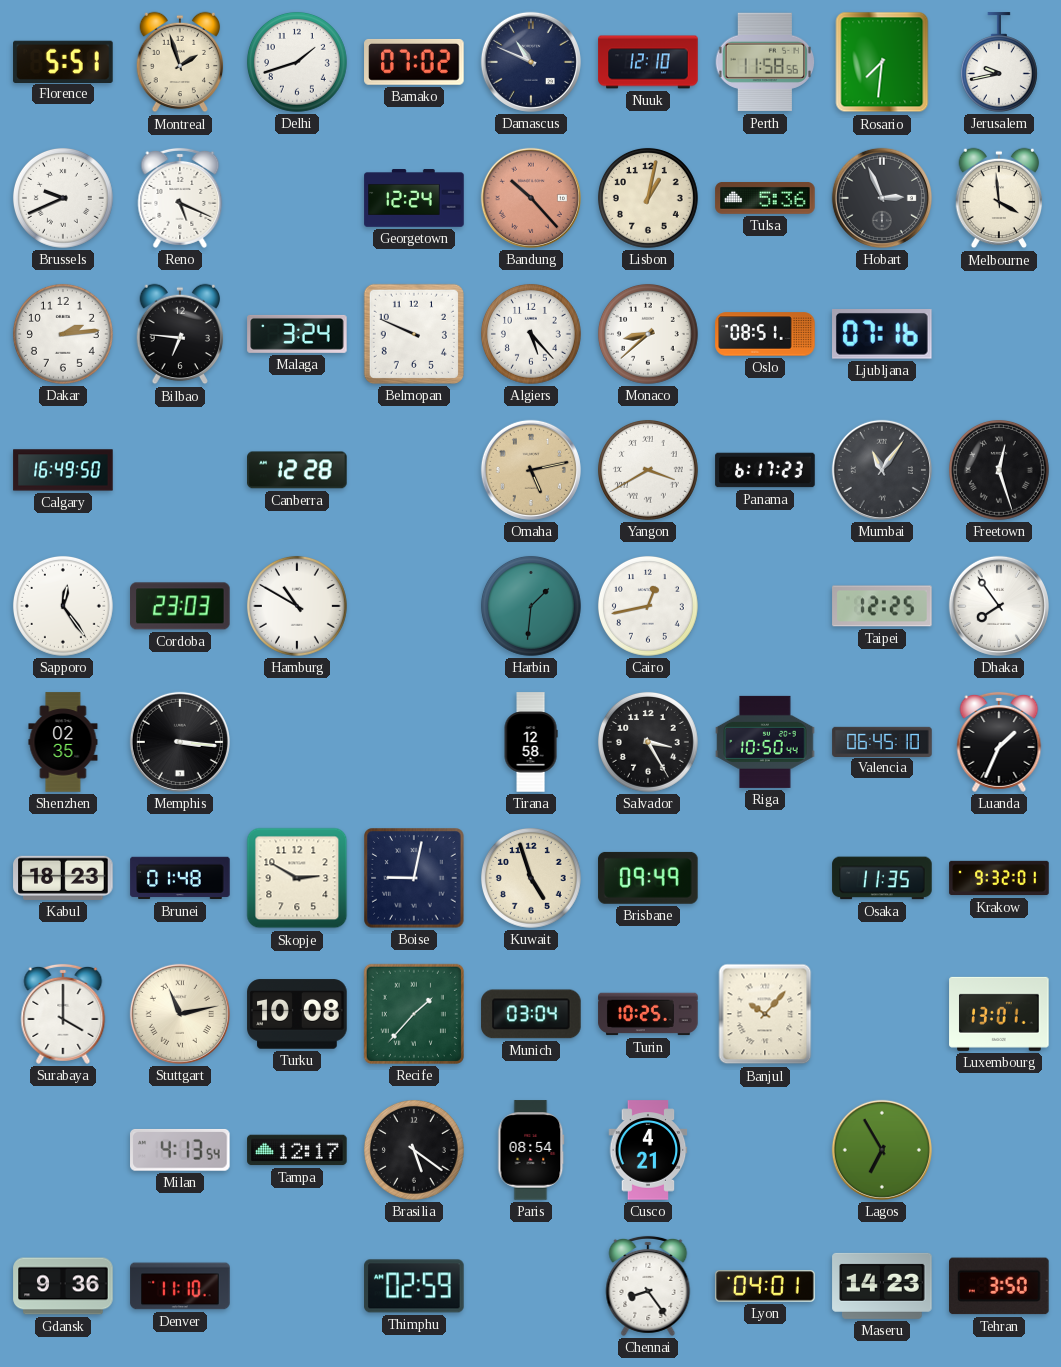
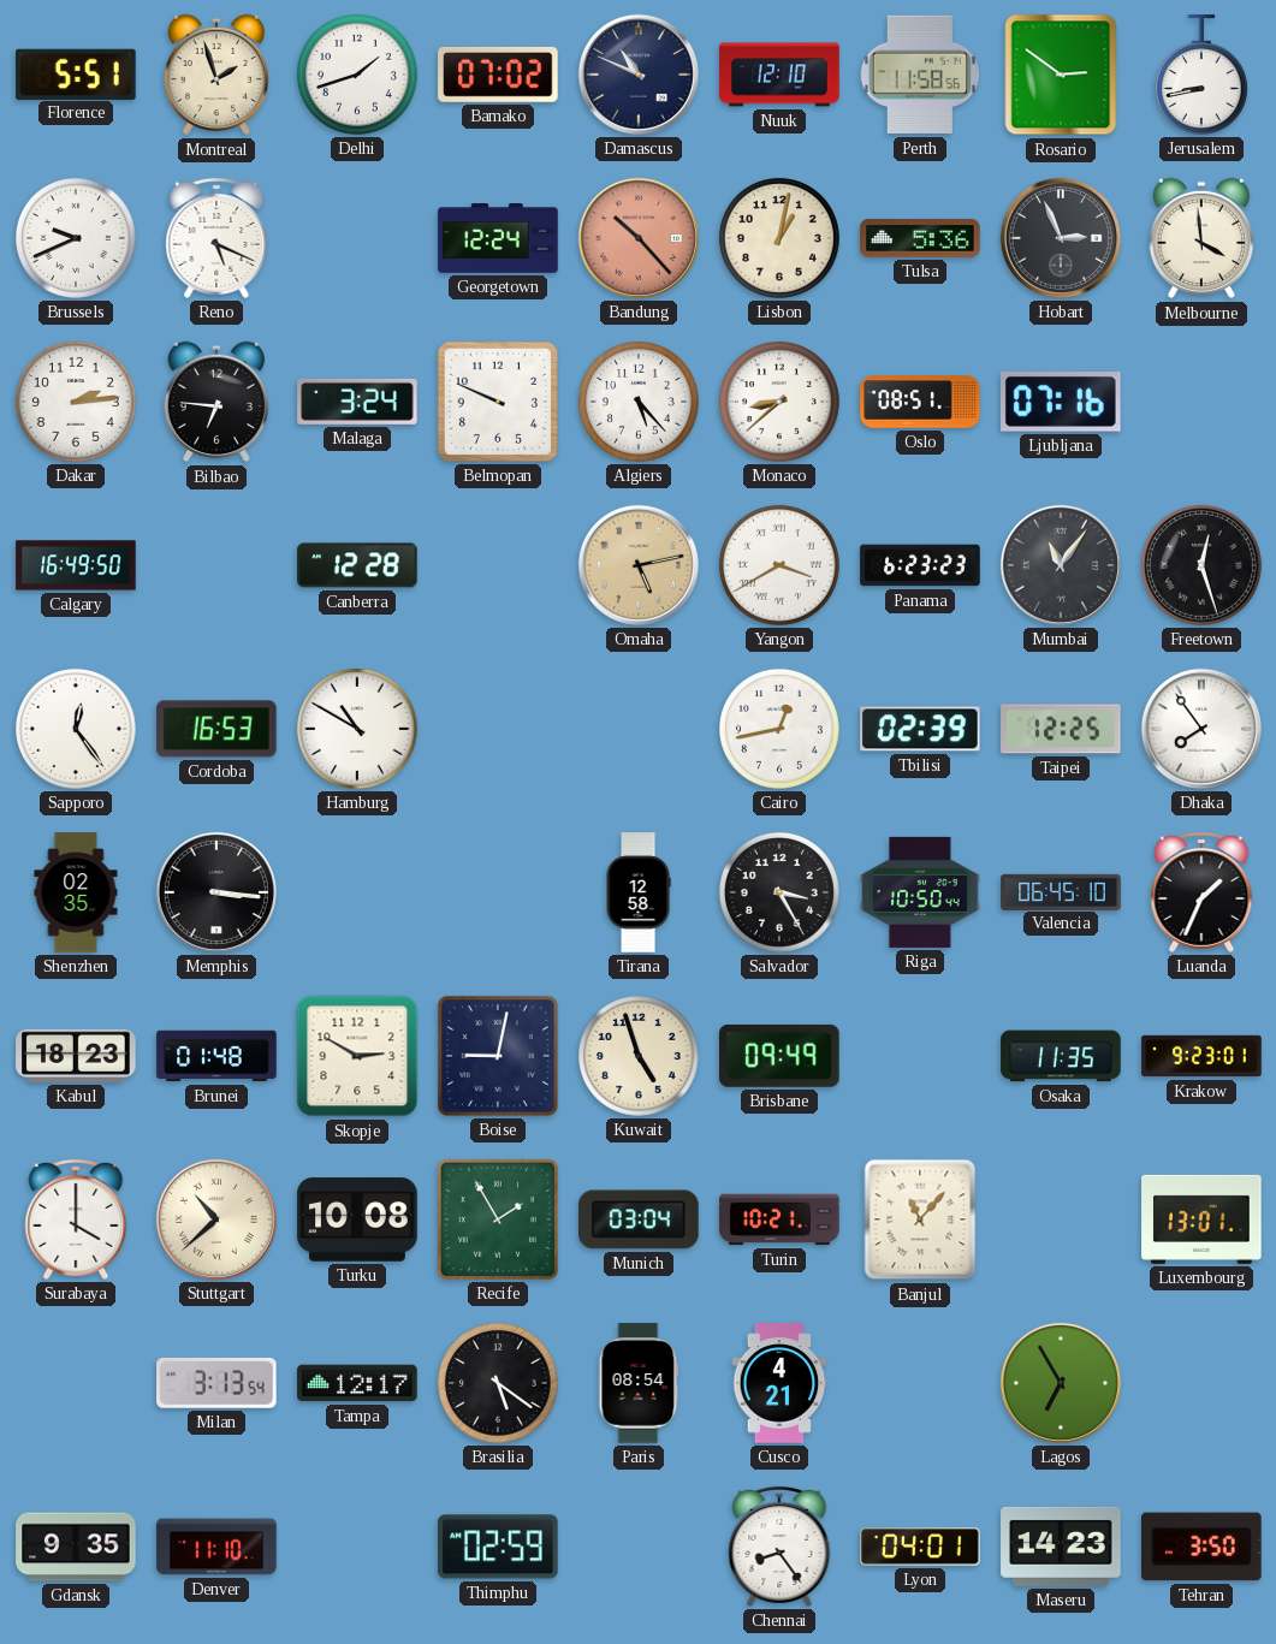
Rosario: 7:31 -> 2:51 (1061, 75)
Jerusalem: 9:43 -> 8:43 (1201, 75)
Panama: 6:17 -> 6:23 (920, 565)
Cordoba: 23:03 -> 16:53 (216, 729)
Harbin: 1:31 -> none (531, 606)
Tbilisi: none -> 02:39 (920, 729)
Krakow: 9:32 -> 9:23 (1201, 1056)
Stuttgart: 11:13 -> 10:38 (216, 1219)
Recife: 1:37 -> 1:55 (498, 1219)
Turin: 10:25 -> 10:21 (779, 1219)
Banjul: 10:07 -> 11:07 (920, 1219)
Milan: 4:13 -> 3:13 (216, 1383)
Gdansk: 9:36 -> 9:35 (76, 1547)
